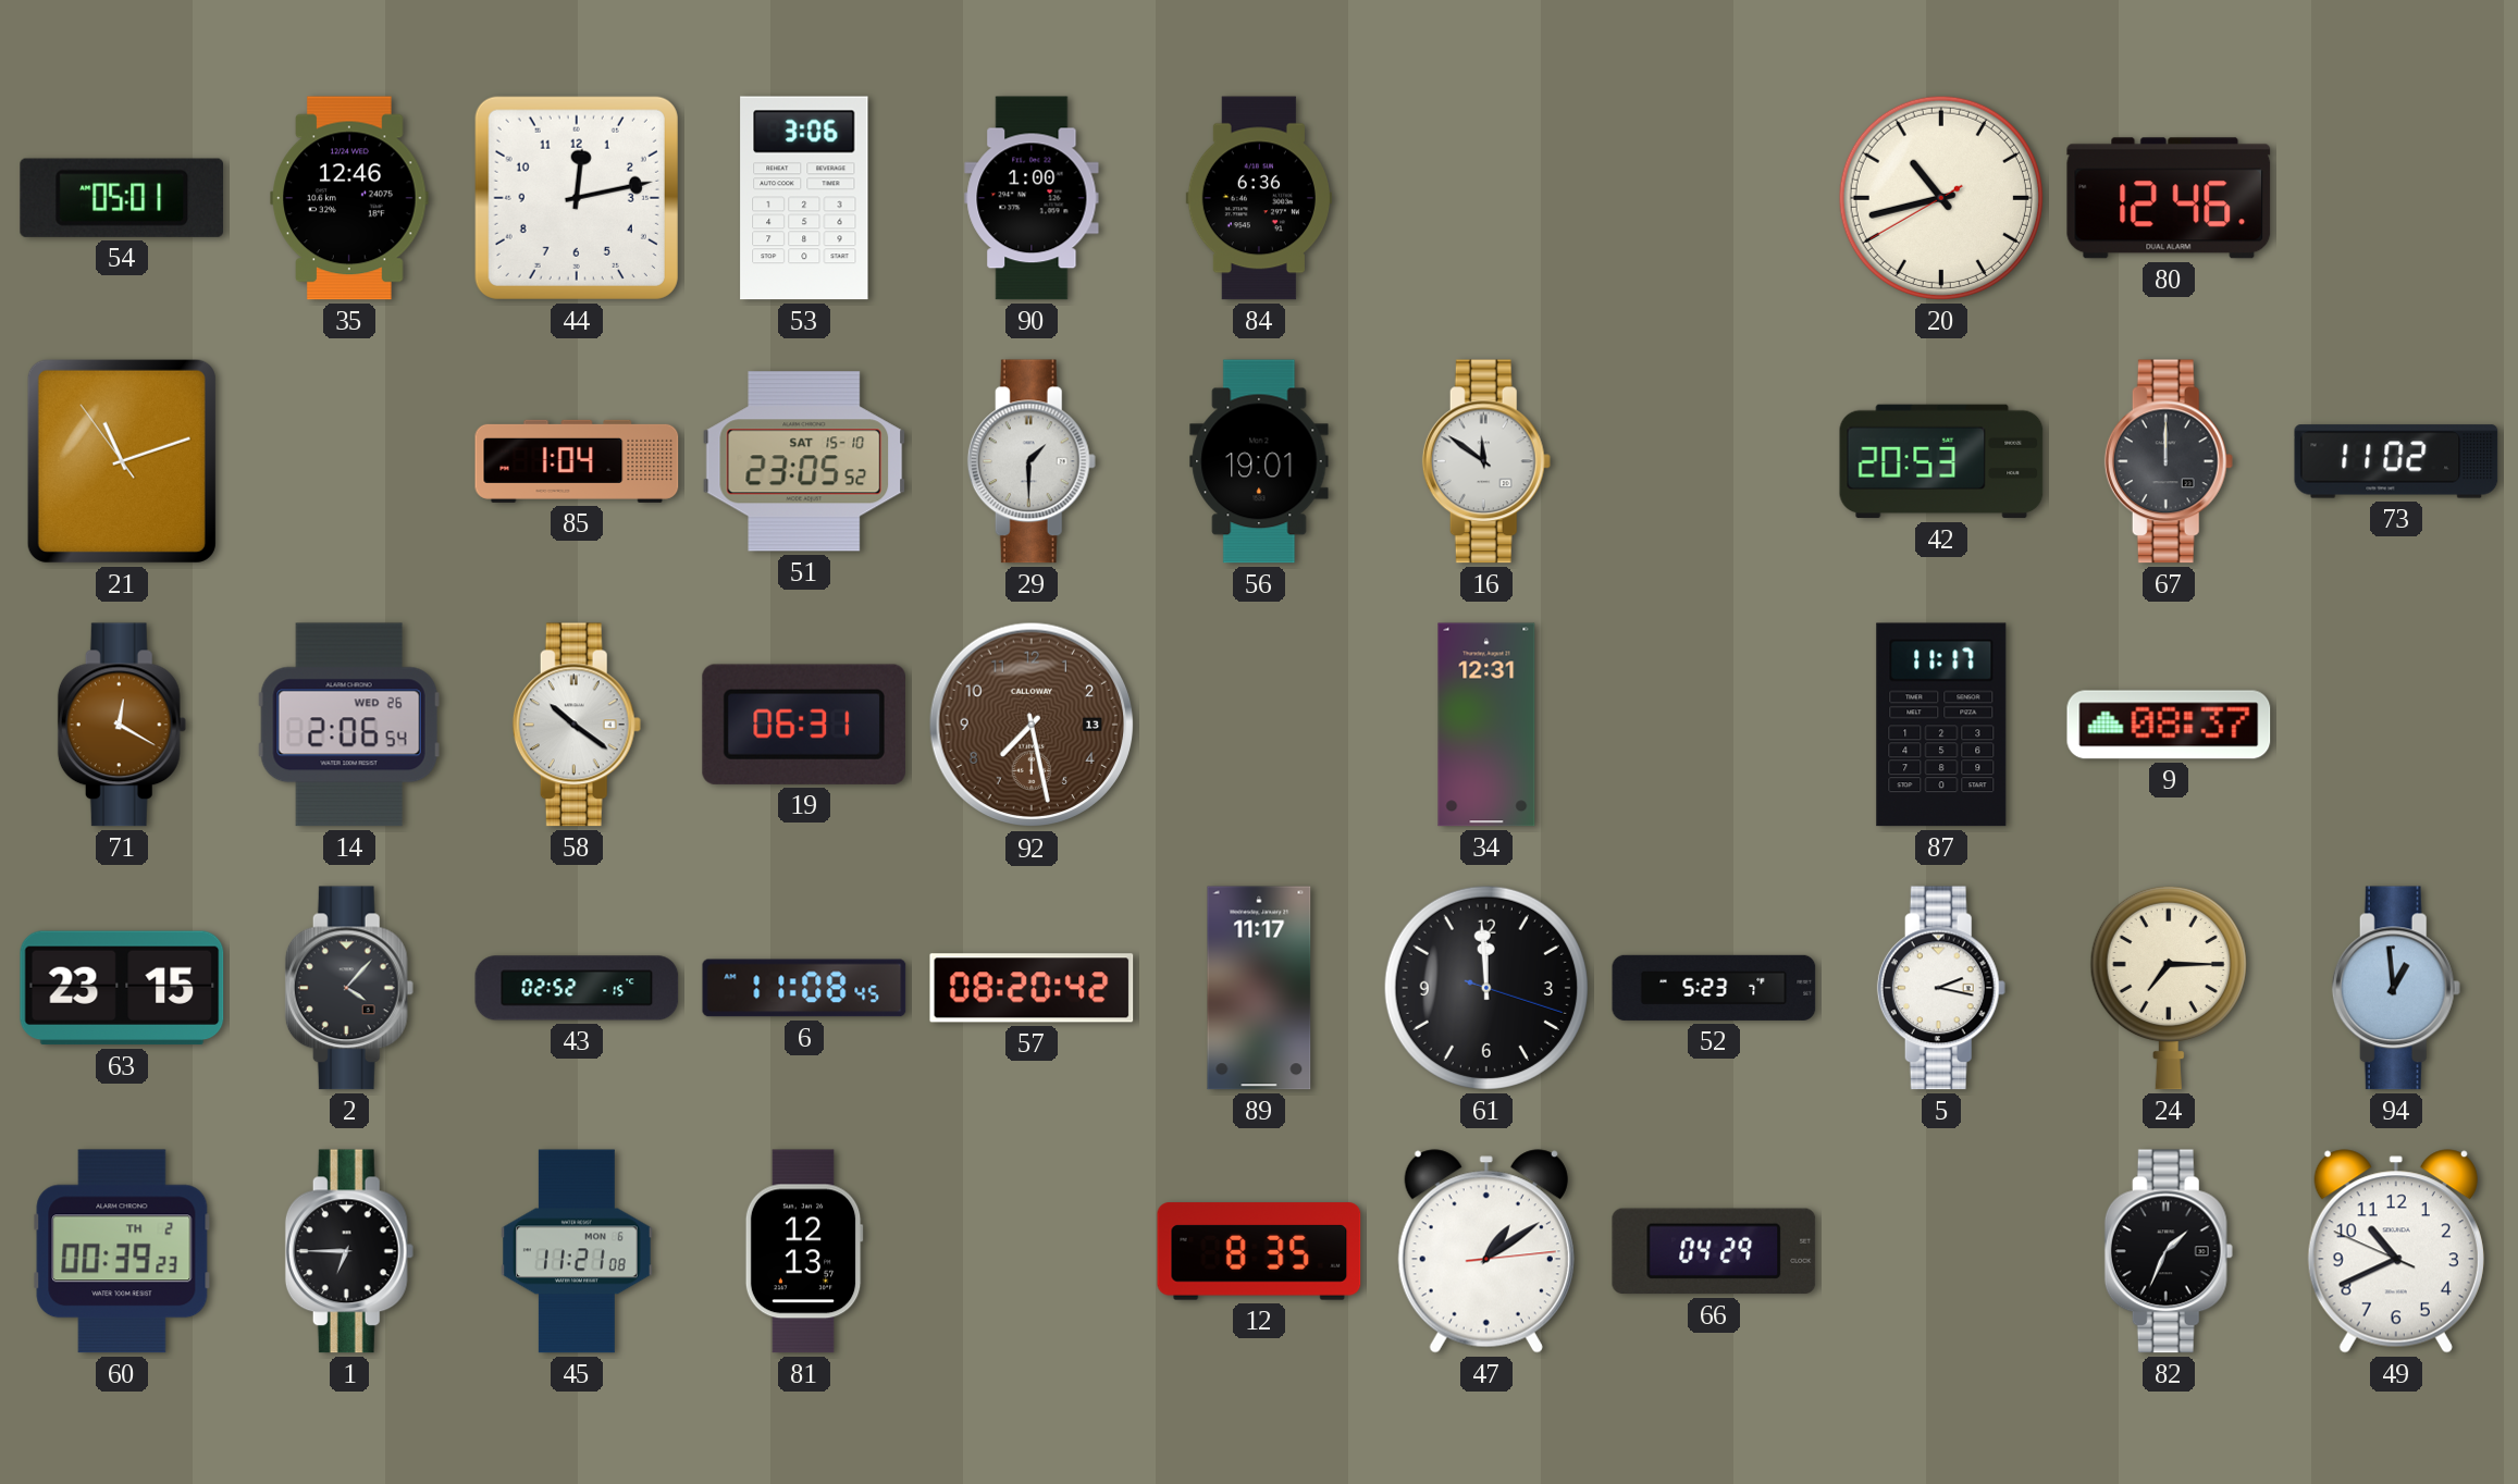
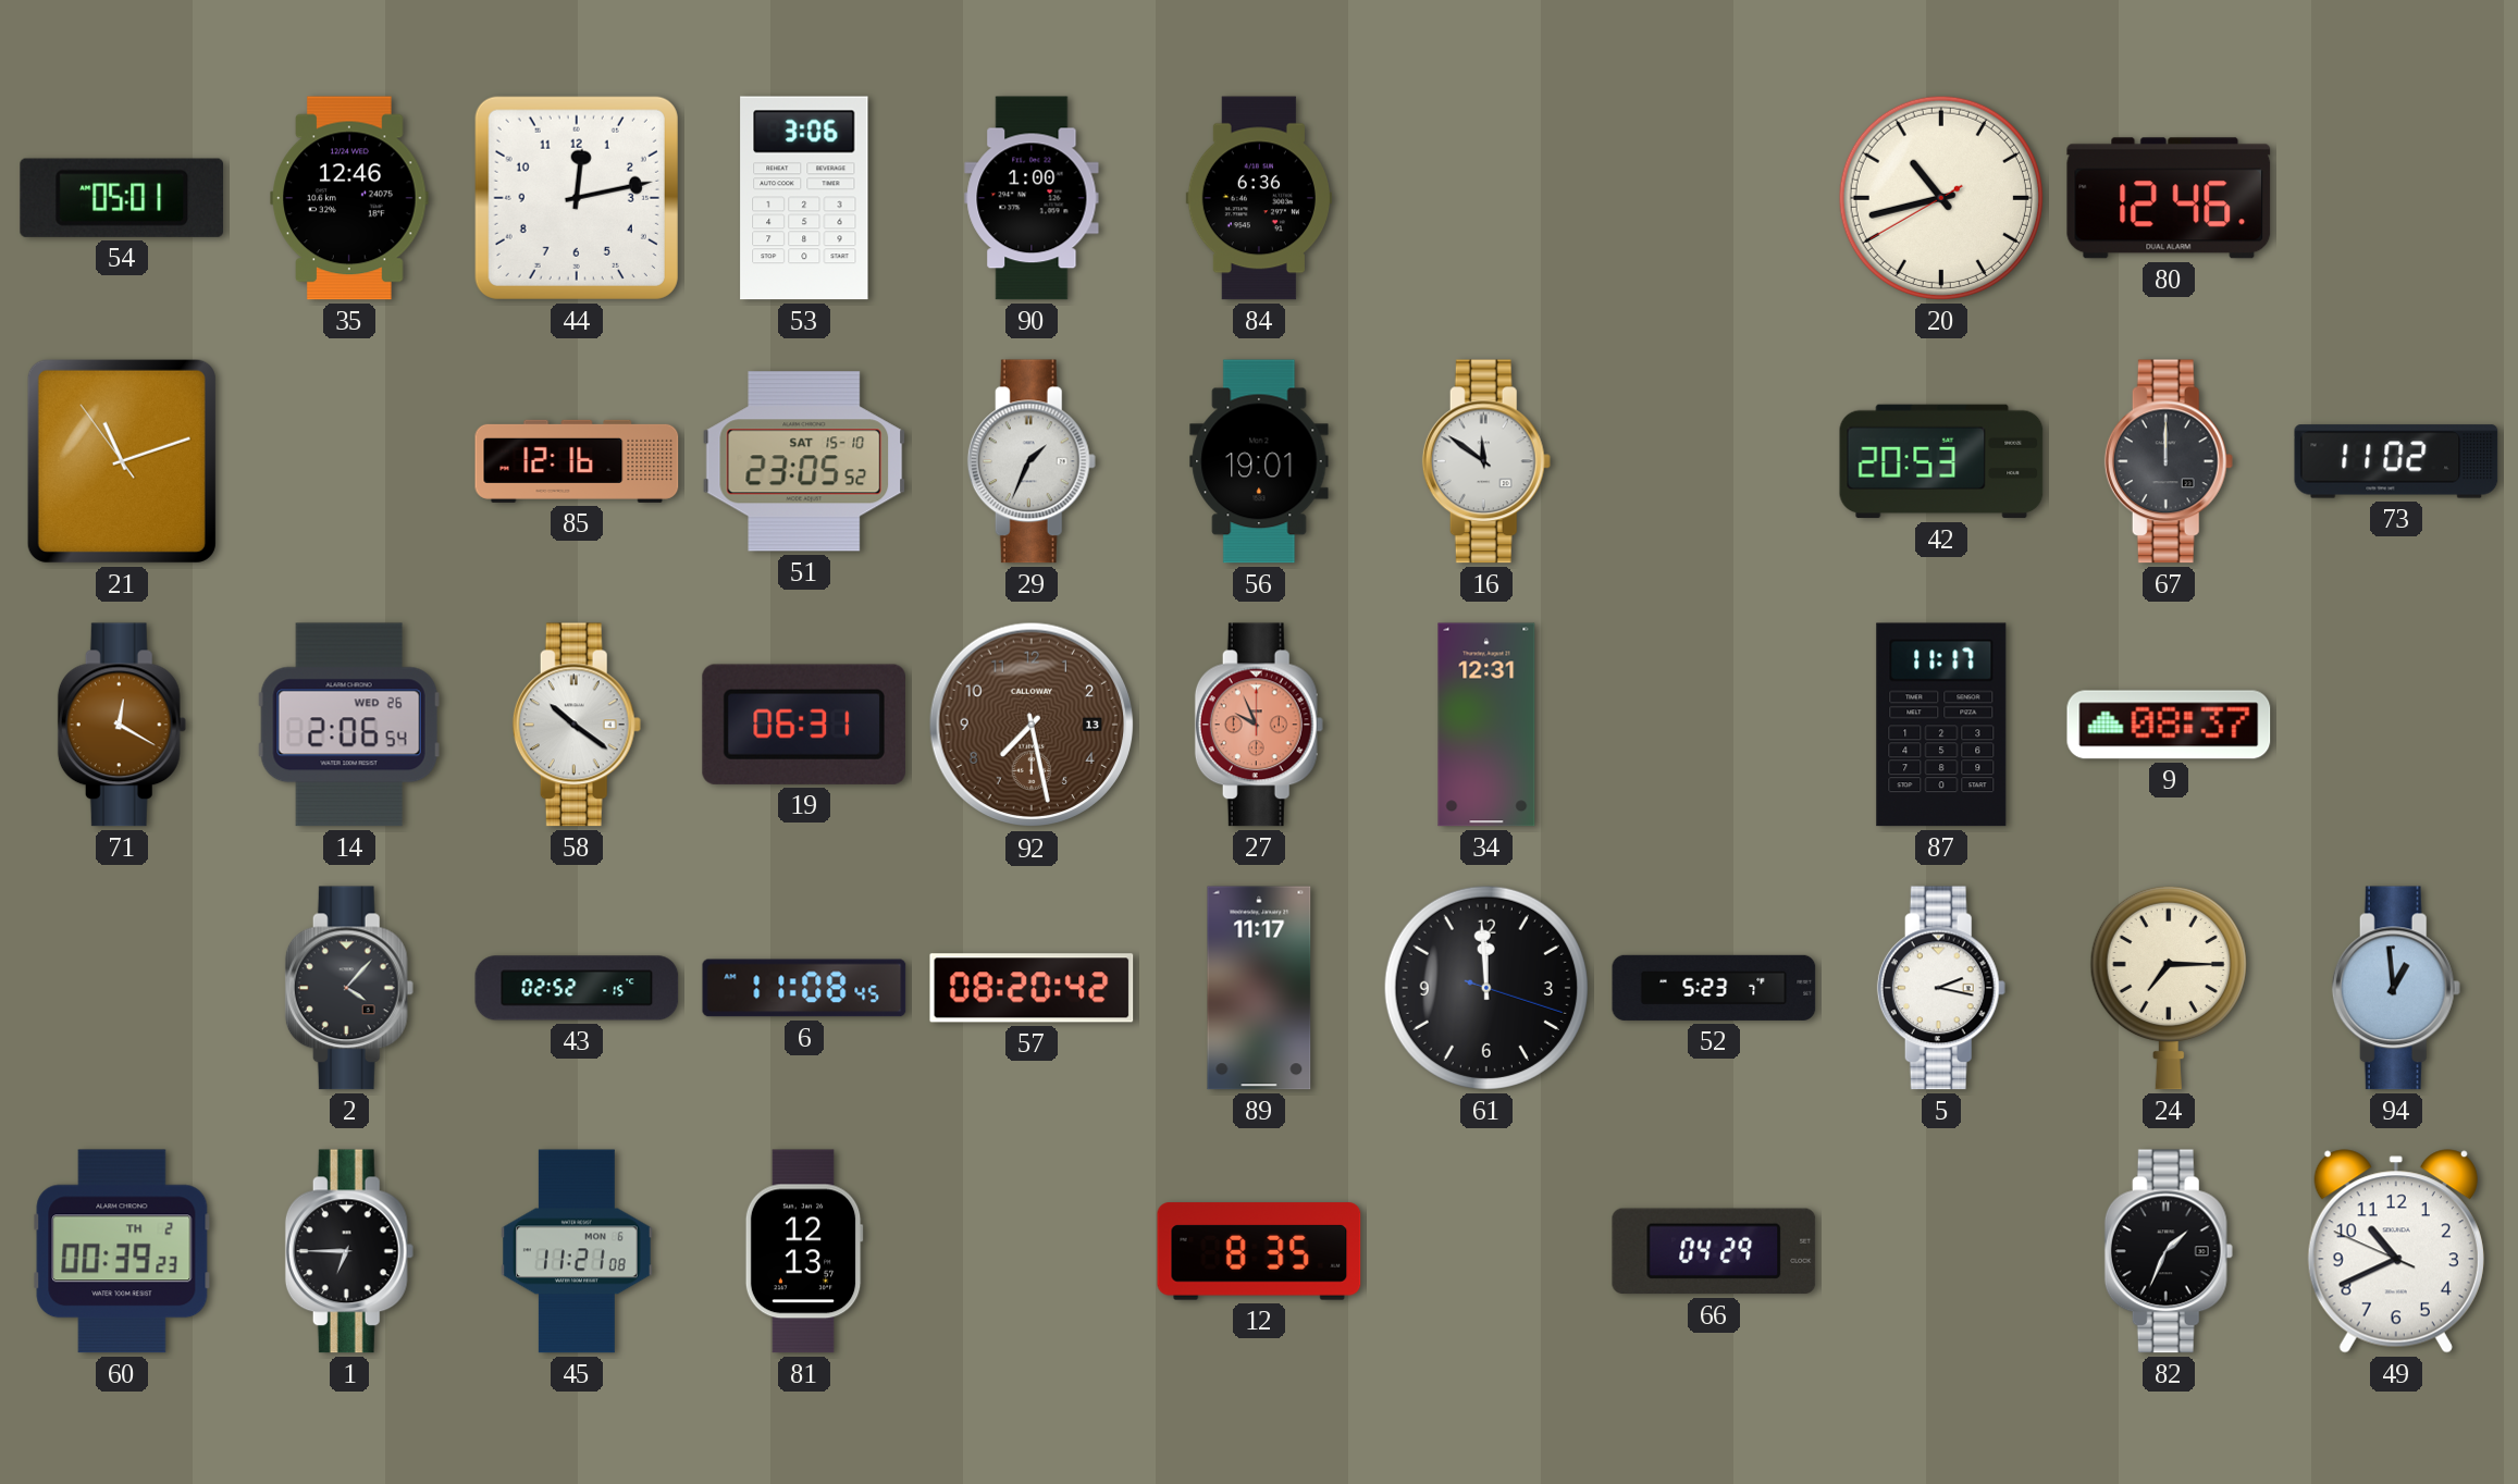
85: 1:04 -> 12:16 (577, 461)
29: 1:30 -> 1:34 (1032, 461)
27: none -> 9:56 (1259, 725)
63: 23:15 -> none (122, 988)
47: 1:09 -> none (1486, 1251)
